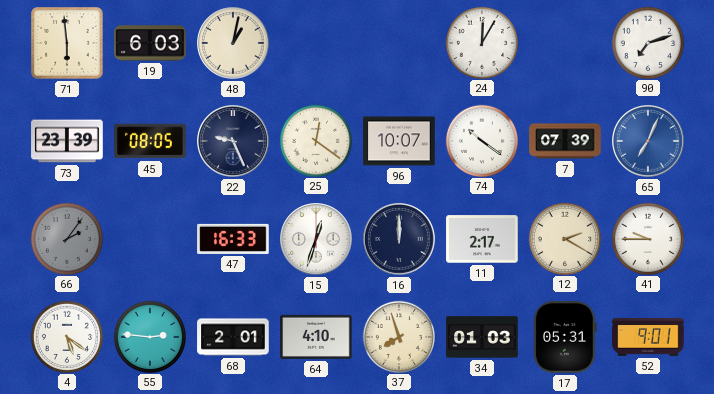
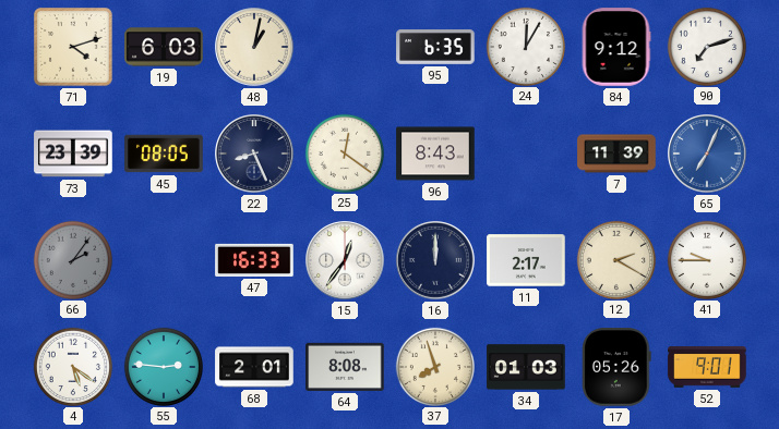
71: 5:59 -> 4:12 (73, 47)
95: none -> 6:35 (435, 48)
84: none -> 9:12 (616, 47)
22: 9:26 -> 8:26 (254, 154)
96: 10:07 -> 8:43 (435, 154)
74: 10:21 -> none (481, 140)
7: 07:39 -> 11:39 (616, 154)
15: 12:33 -> 12:36 (345, 260)
64: 4:10 -> 8:08 (345, 367)
17: 05:31 -> 05:26 (616, 367)
